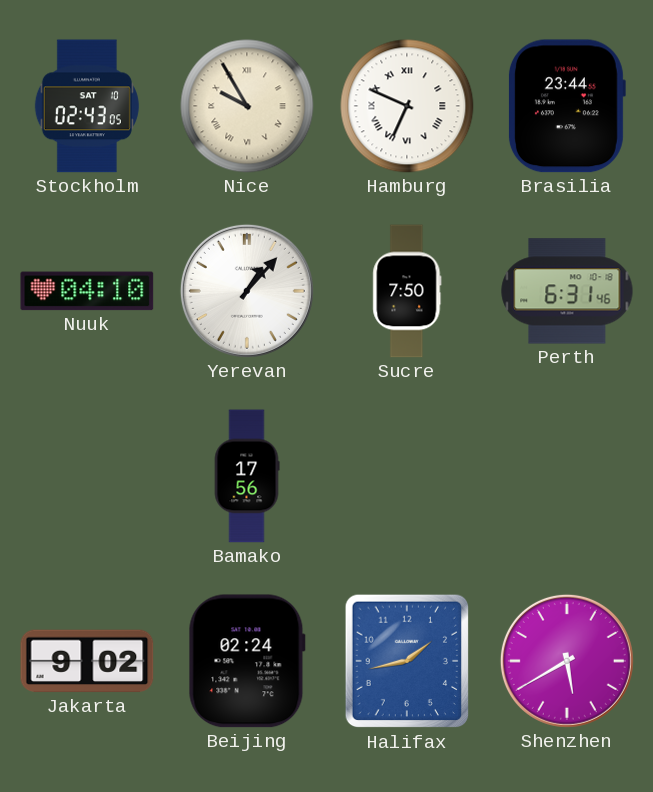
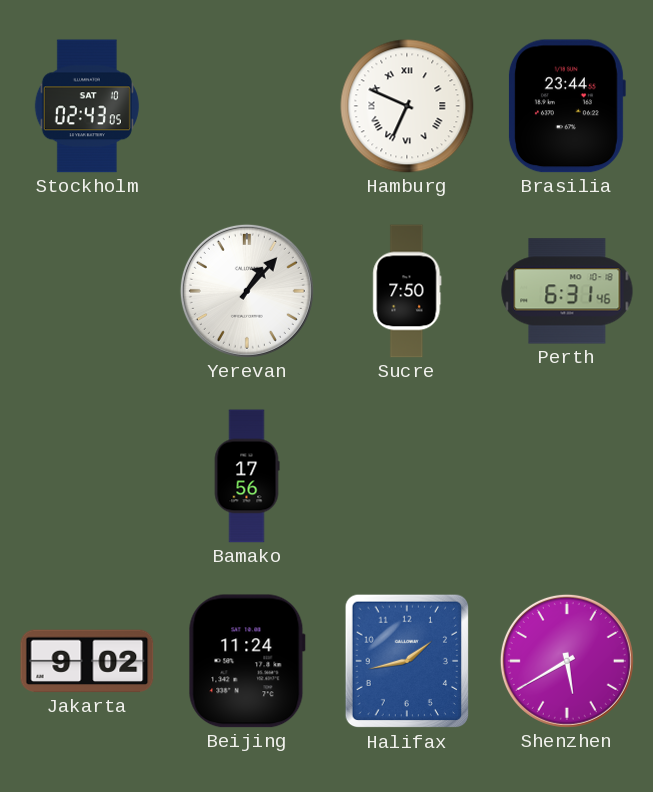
Nice: 9:55 -> none (247, 106)
Nuuk: 04:10 -> none (87, 291)
Beijing: 02:24 -> 11:24 (247, 661)
